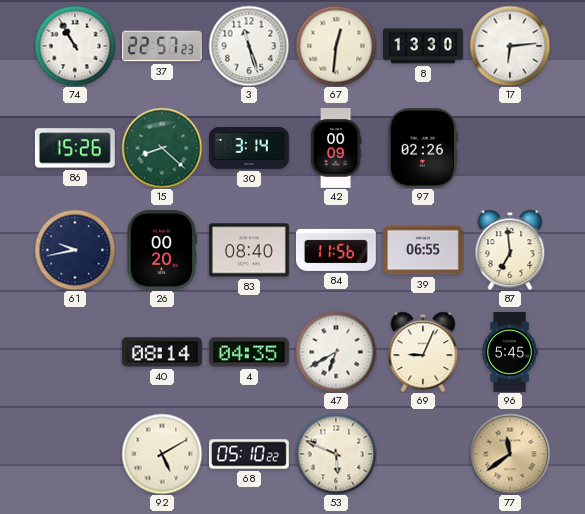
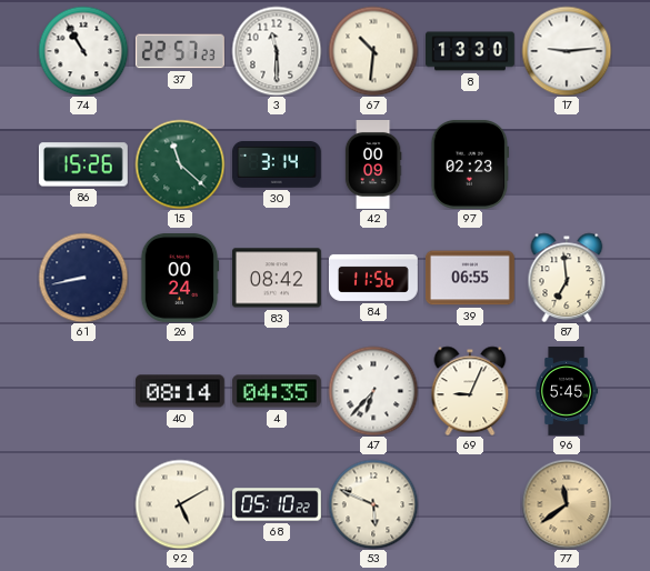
3: 11:27 -> 11:30 (277, 51)
67: 12:31 -> 10:31 (373, 51)
17: 6:14 -> 9:14 (567, 51)
15: 8:22 -> 11:22 (180, 164)
97: 02:26 -> 02:23 (470, 164)
61: 9:43 -> 8:43 (83, 278)
26: 00:20 -> 00:24 (180, 278)
83: 08:40 -> 08:42 (277, 278)
47: 6:40 -> 6:37 (373, 391)
